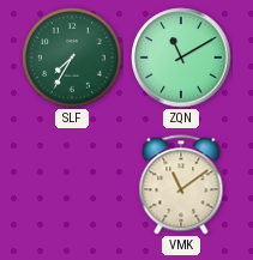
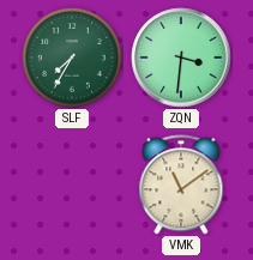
ZQN: 11:10 -> 3:31 (181, 58)
